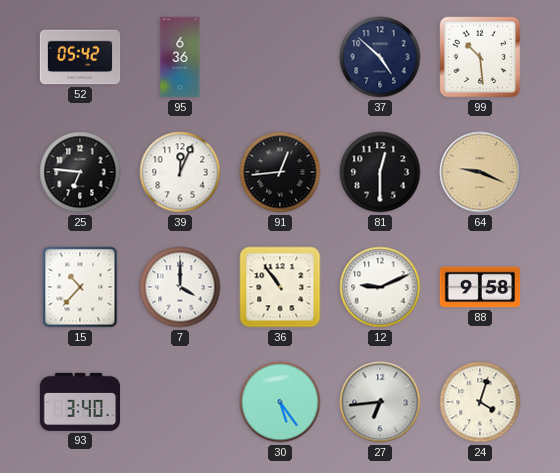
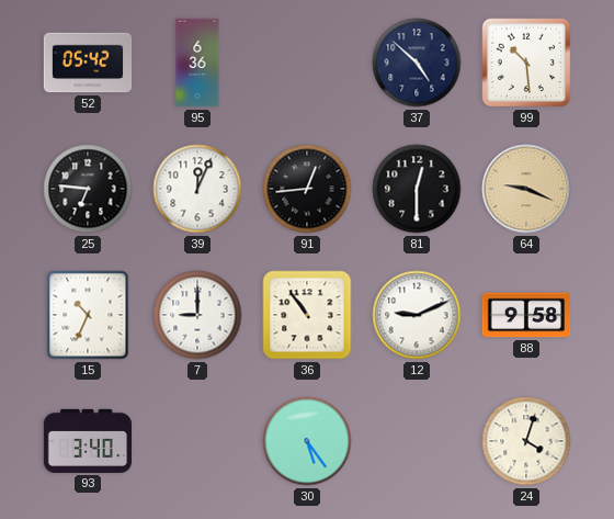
15: 10:37 -> 10:34 (88, 315)
7: 4:00 -> 9:00 (197, 315)
27: 6:44 -> none (380, 402)
